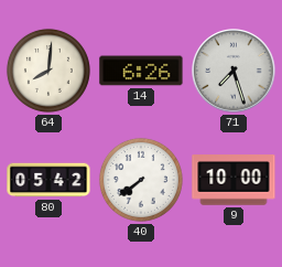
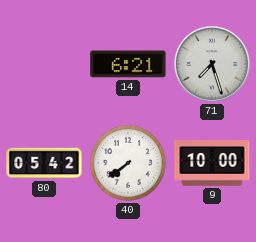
64: 8:01 -> none (48, 71)
14: 6:26 -> 6:21 (128, 64)
